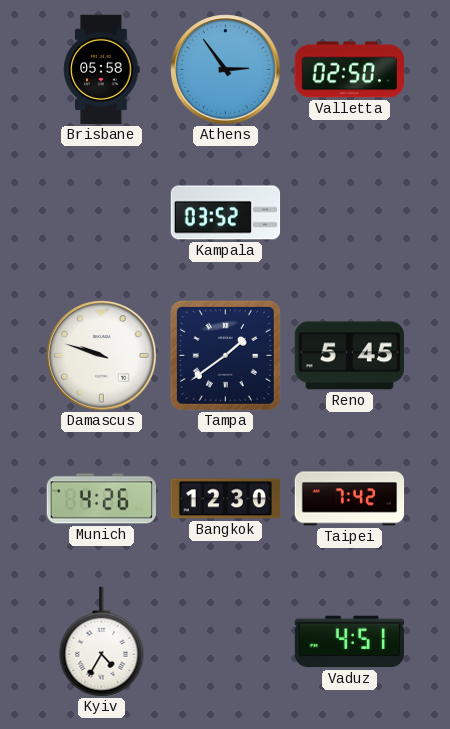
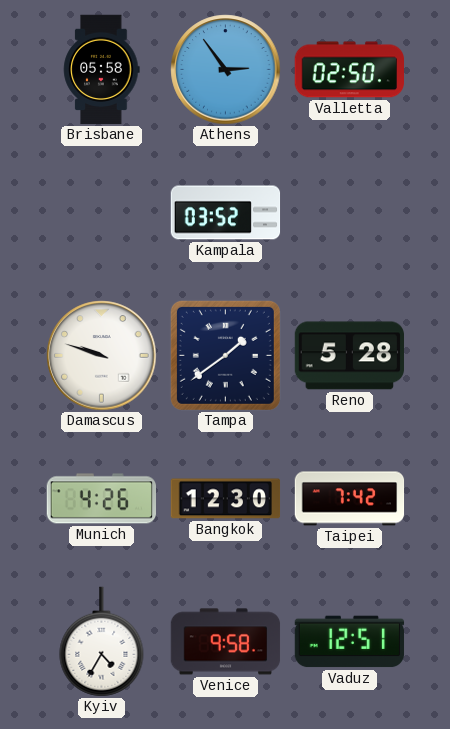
Reno: 5:45 -> 5:28 (349, 356)
Venice: none -> 9:58 (226, 642)
Vaduz: 4:51 -> 12:51 (350, 642)
